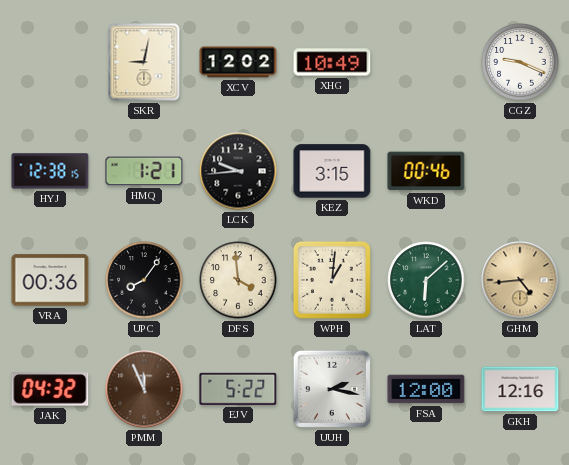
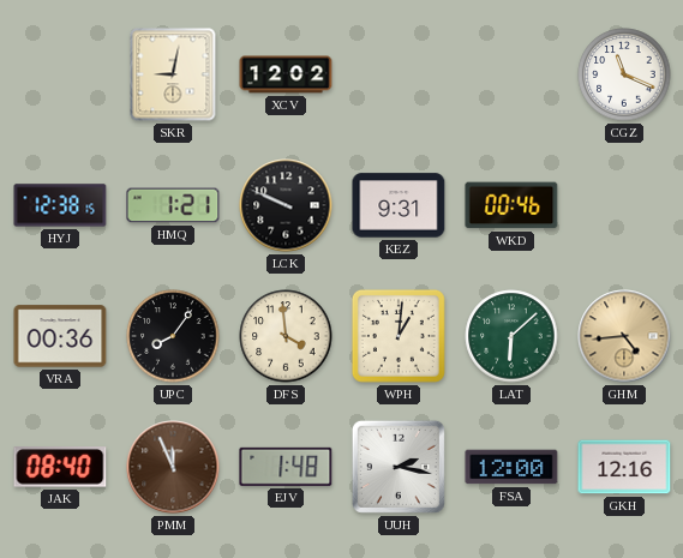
XHG: 10:49 -> none (332, 62)
CGZ: 9:19 -> 11:19 (624, 74)
LCK: 9:44 -> 9:49 (286, 205)
KEZ: 3:15 -> 9:31 (399, 205)
JAK: 04:32 -> 08:40 (60, 467)
EJV: 5:22 -> 1:48 (286, 467)
